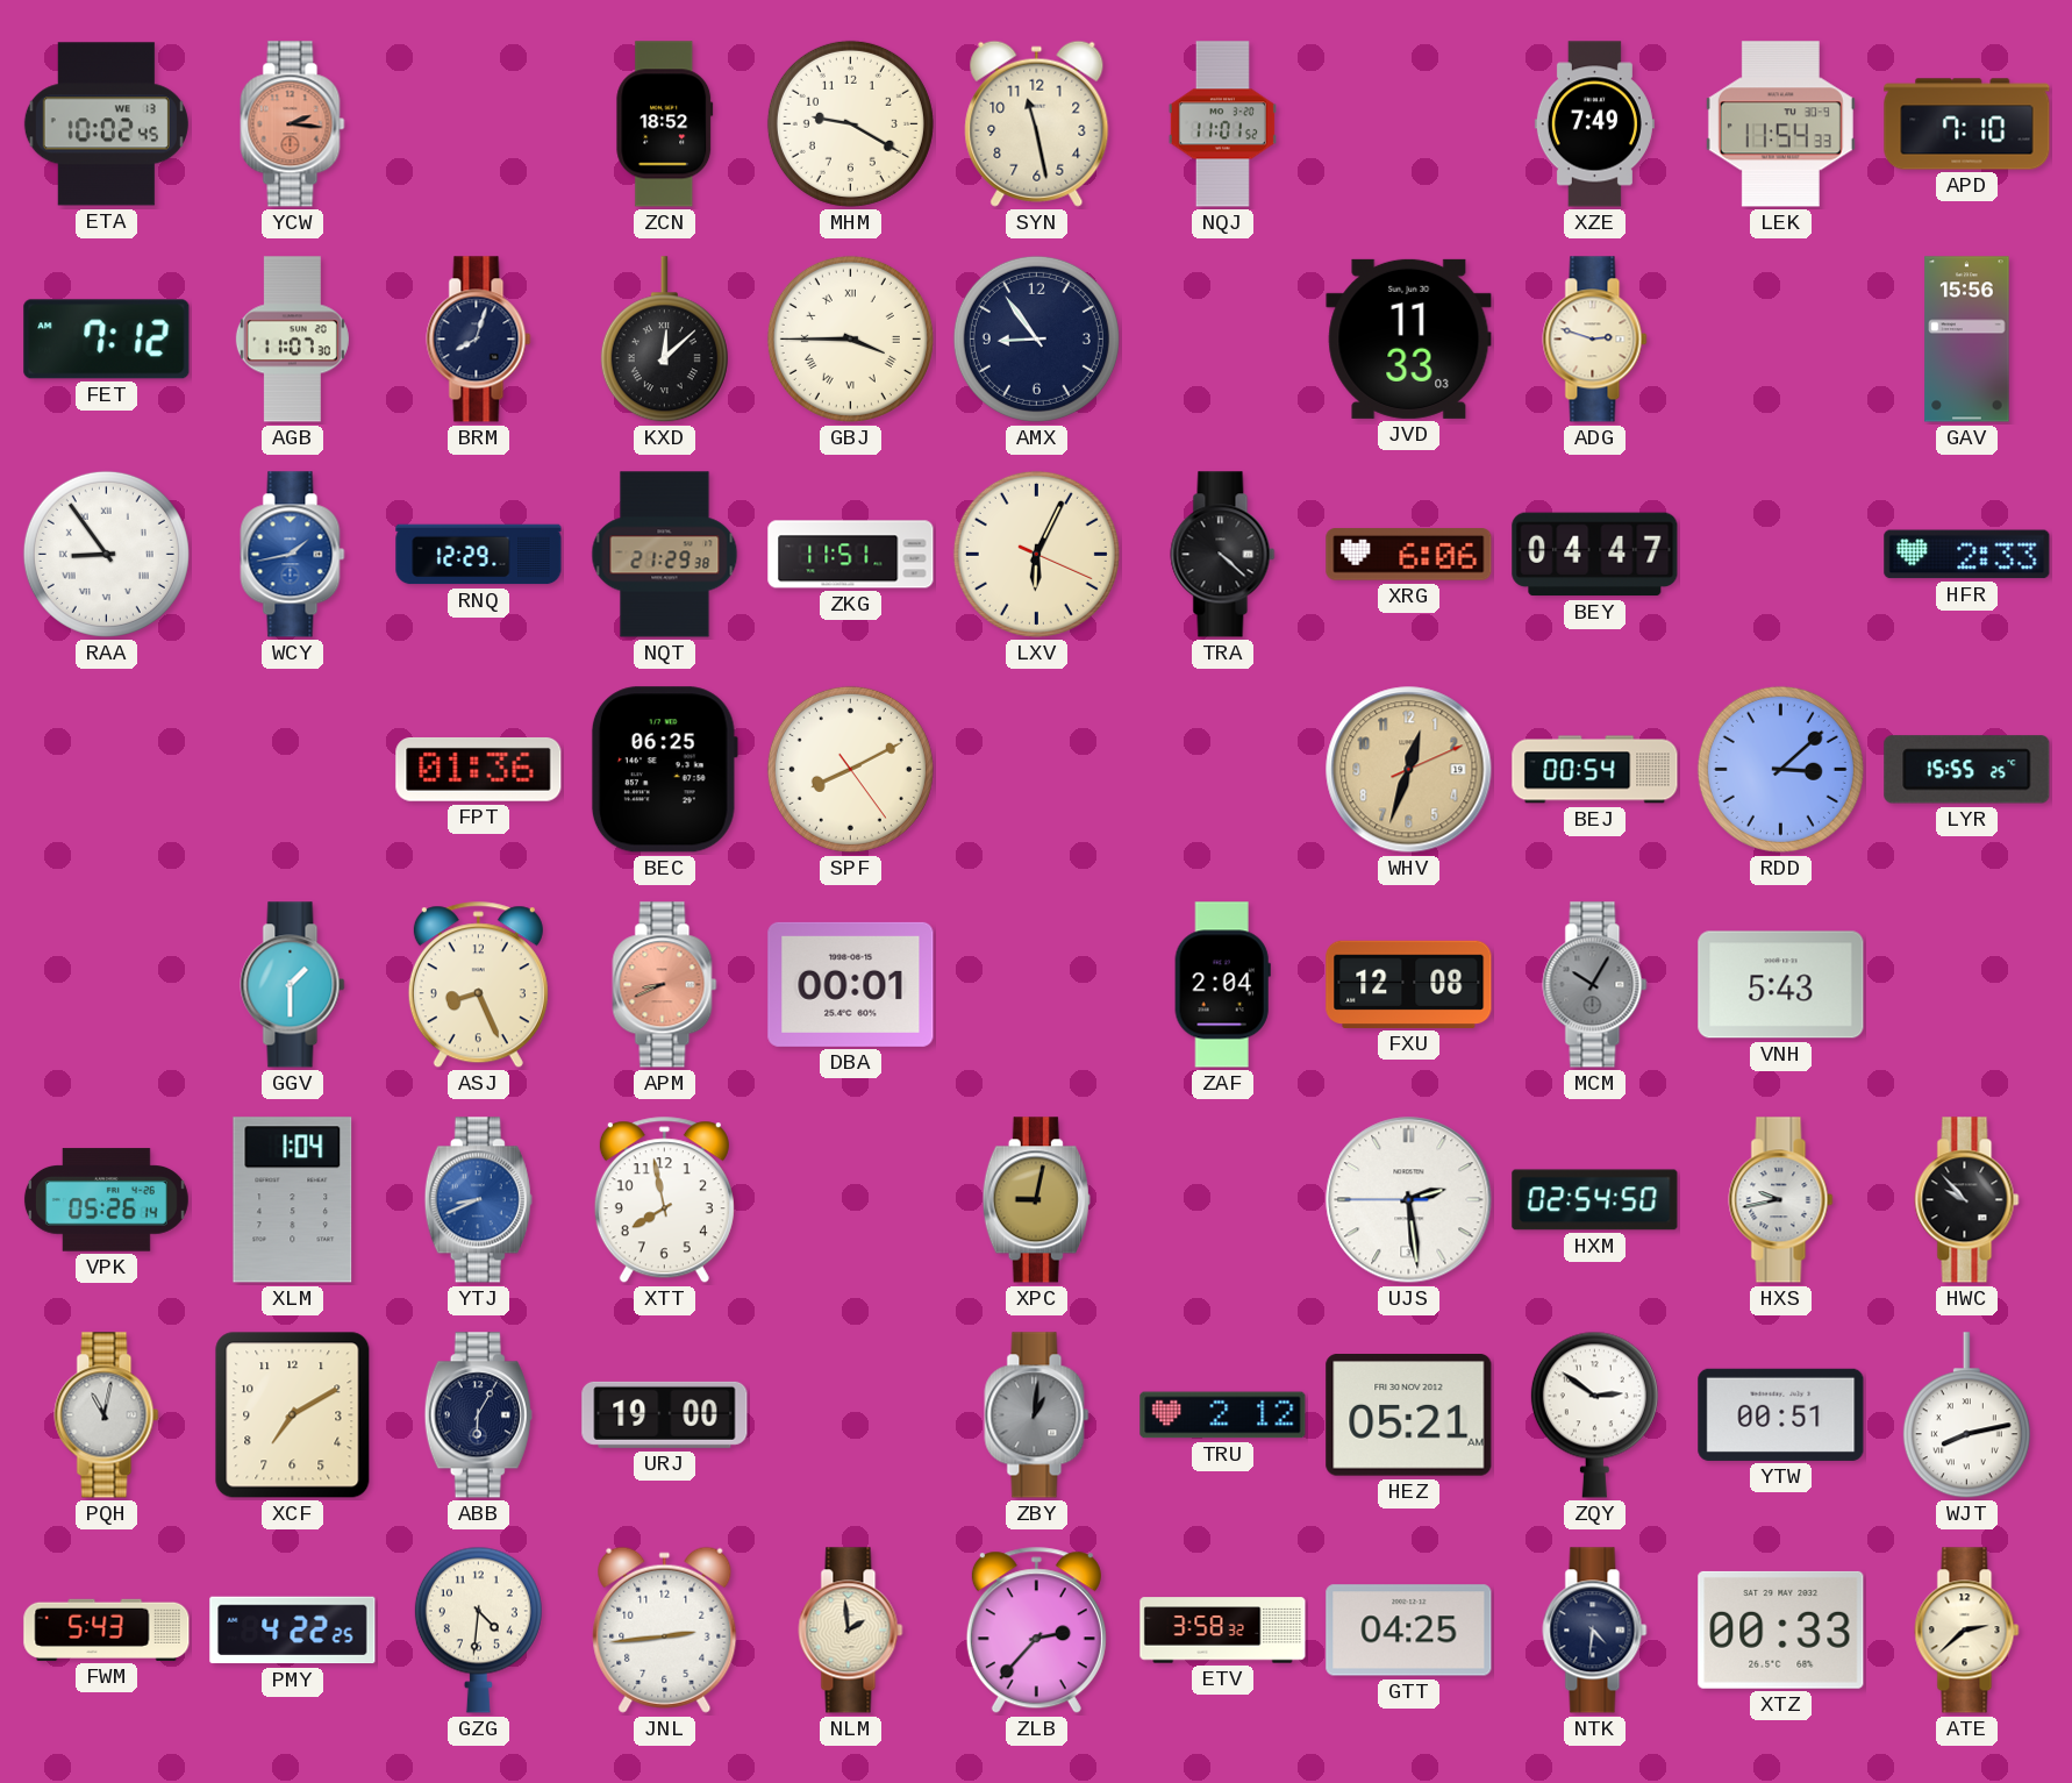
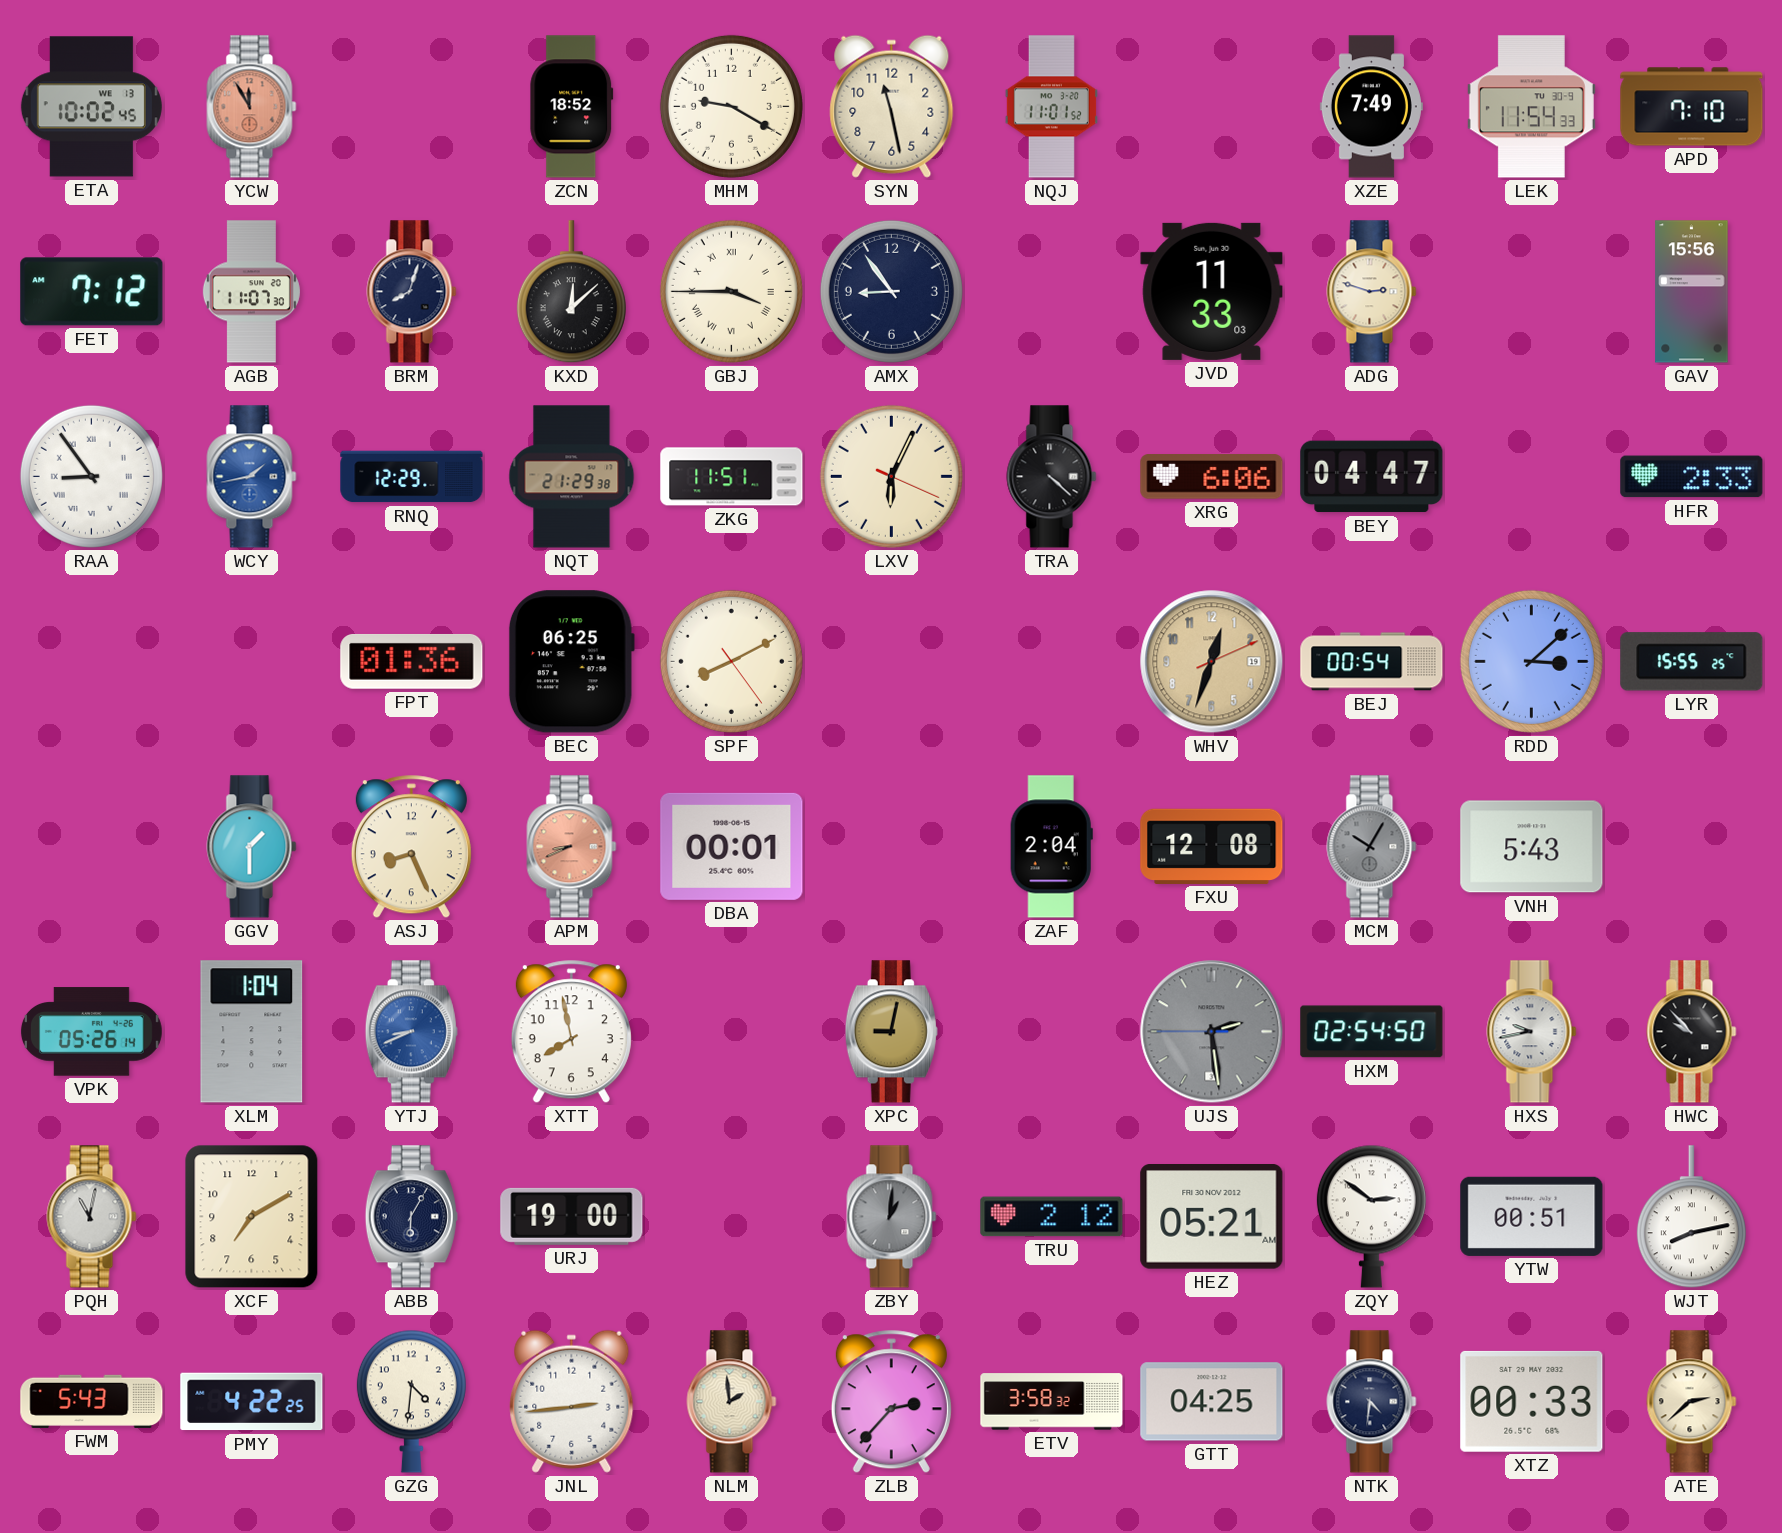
YCW: 2:16 -> 11:55 (252, 107)
UJS dial: white -> grey (1212, 1032)
